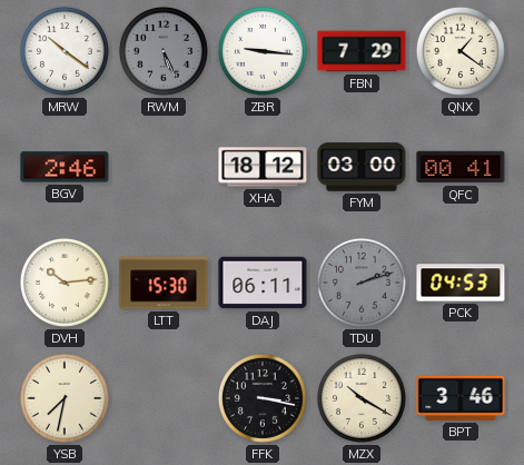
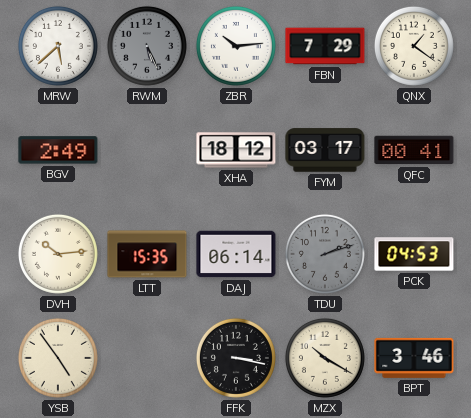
MRW: 10:21 -> 5:38 (58, 46)
ZBR: 9:16 -> 10:14 (236, 46)
BGV: 2:46 -> 2:49 (58, 150)
FYM: 03:00 -> 03:17 (325, 150)
LTT: 15:30 -> 15:35 (147, 254)
DAJ: 06:11 -> 06:14 (236, 254)
YSB: 7:32 -> 4:54 (58, 358)
